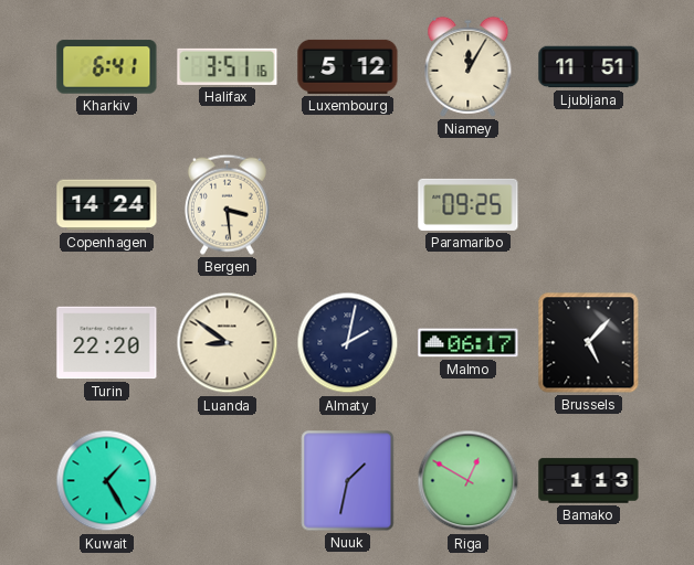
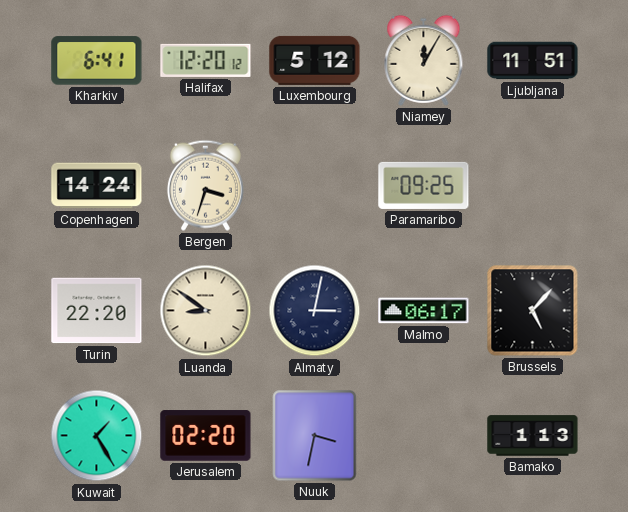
Halifax: 3:51 -> 12:20 (206, 60)
Bergen: 3:29 -> 3:33 (205, 185)
Almaty: 2:02 -> 3:02 (315, 311)
Jerusalem: none -> 02:20 (206, 436)
Nuuk: 1:32 -> 3:32 (315, 436)
Riga: 12:50 -> none (469, 481)
